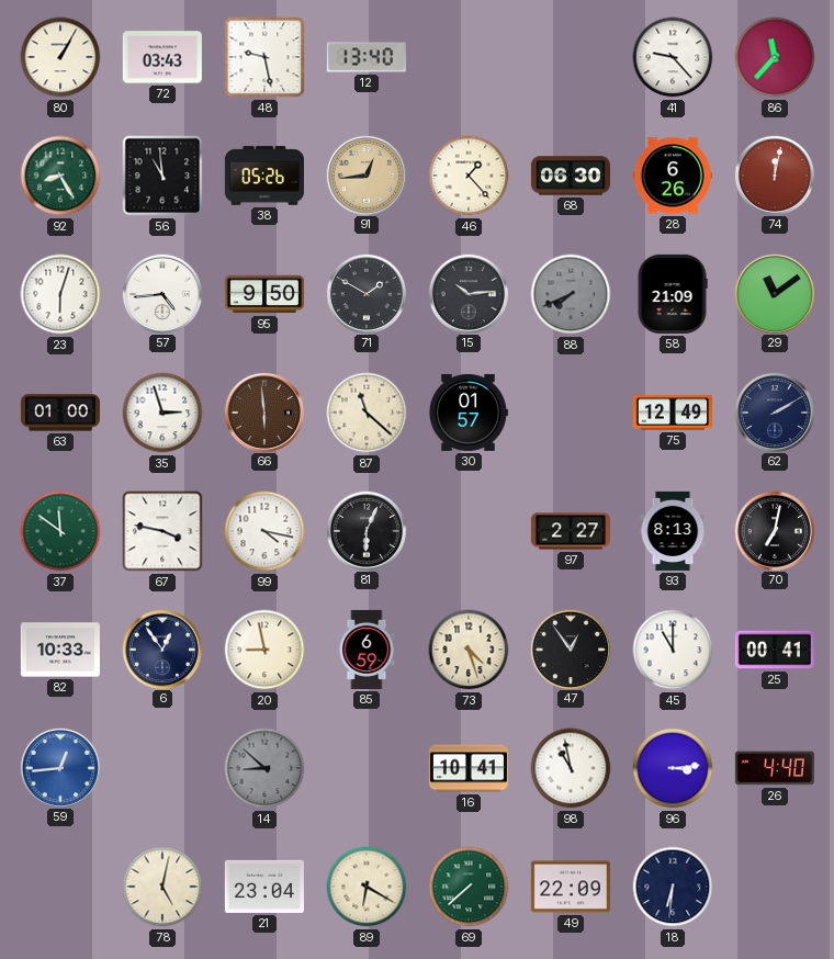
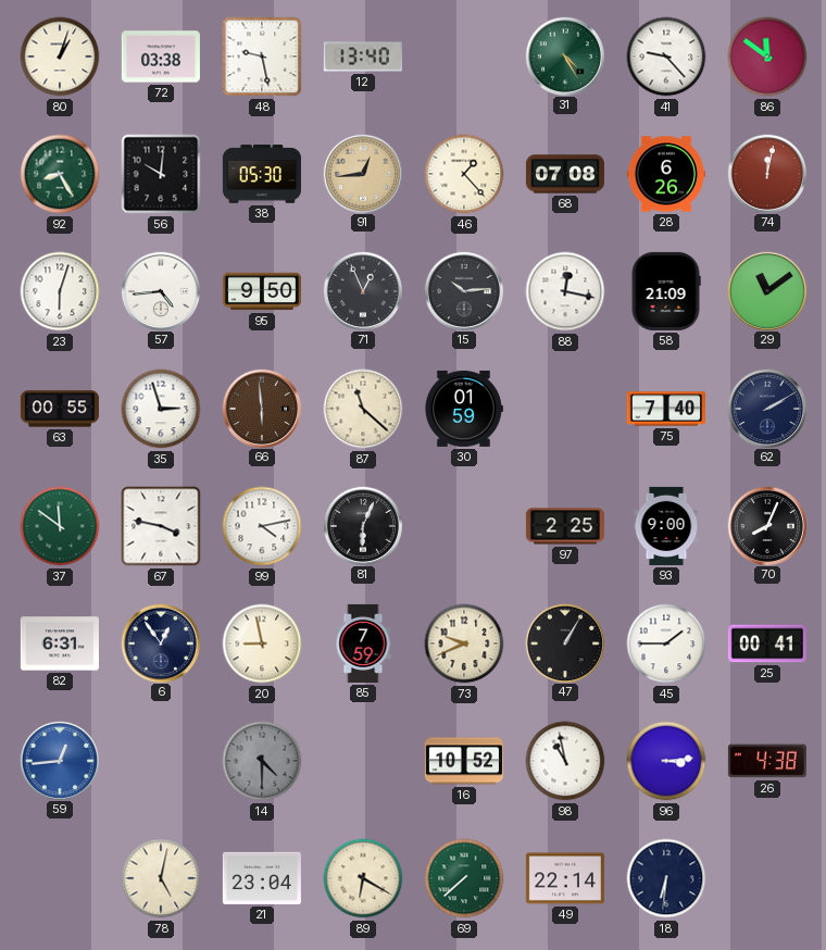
80: 1:05 -> 1:03 (60, 57)
72: 03:43 -> 03:38 (161, 57)
31: none -> 4:25 (564, 55)
86: 11:37 -> 11:51 (767, 57)
56: 10:59 -> 10:01 (161, 174)
38: 05:26 -> 05:30 (262, 174)
68: 06:30 -> 07:08 (565, 174)
71: 1:50 -> 12:56 (362, 290)
88: 7:41 -> 12:17 (565, 291)
88 dial: grey -> white (565, 291)
63: 01:00 -> 00:55 (60, 409)
30: 01:57 -> 01:59 (463, 409)
75: 12:49 -> 7:40 (666, 409)
99: 4:17 -> 4:13 (262, 526)
97: 2:27 -> 2:25 (565, 526)
93: 8:13 -> 9:00 (666, 526)
70: 7:02 -> 8:04 (766, 525)
82: 10:33 -> 6:31 (60, 643)
85: 6:59 -> 7:59 (363, 643)
73: 4:27 -> 9:41 (464, 643)
47: 12:54 -> 1:05 (564, 642)
45: 11:00 -> 1:45 (666, 643)
14: 8:52 -> 4:30 (262, 761)
16: 10:41 -> 10:52 (464, 761)
26: 4:40 -> 4:38 (767, 761)
49: 22:09 -> 22:14 (565, 878)
